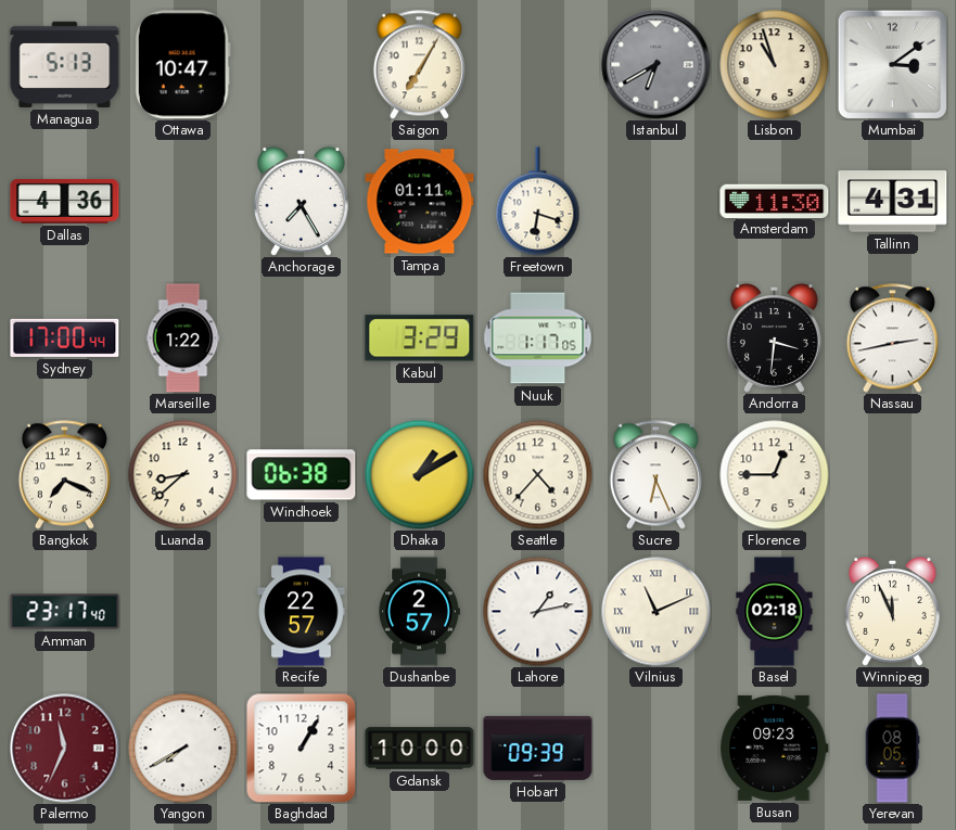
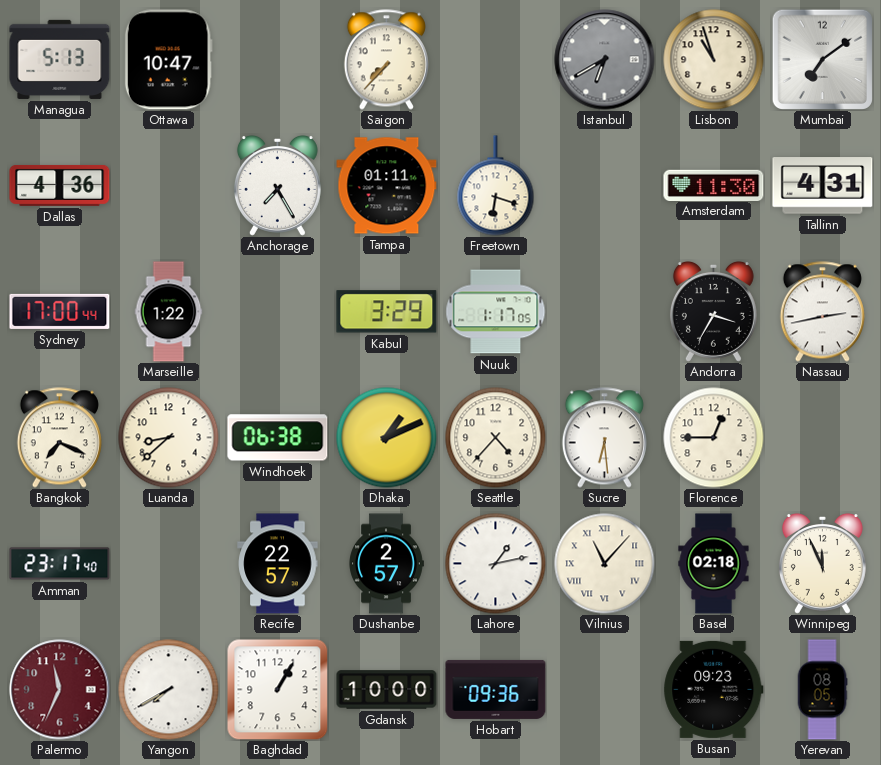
Saigon: 7:05 -> 7:37 (386, 60)
Mumbai: 3:09 -> 7:09 (822, 59)
Andorra: 3:31 -> 3:35 (713, 311)
Dhaka: 1:10 -> 1:11 (387, 438)
Sucre: 6:26 -> 6:29 (604, 438)
Vilnius: 11:11 -> 11:07 (605, 564)
Hobart: 09:39 -> 09:36 (496, 689)
